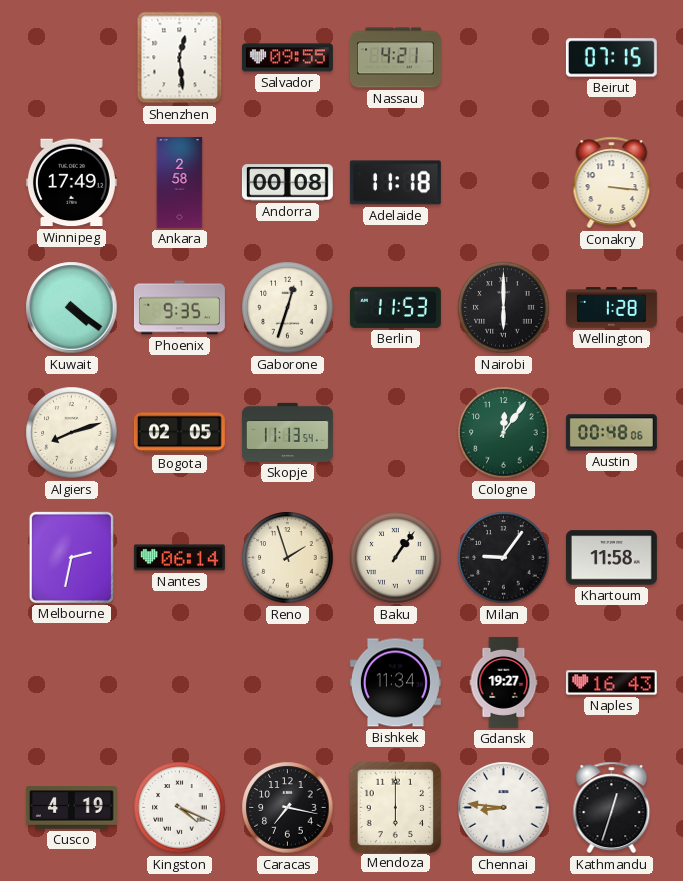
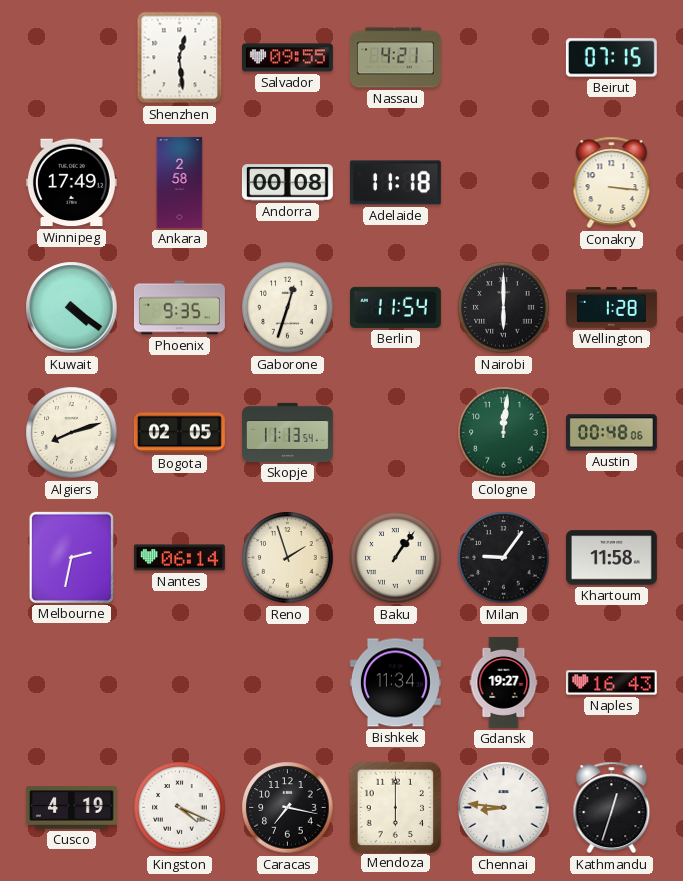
Berlin: 11:53 -> 11:54 (395, 307)
Cologne: 12:06 -> 12:01 (504, 433)
